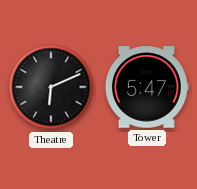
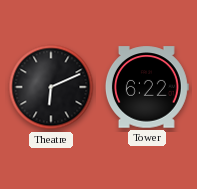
Tower: 5:47 -> 6:22 (147, 87)
